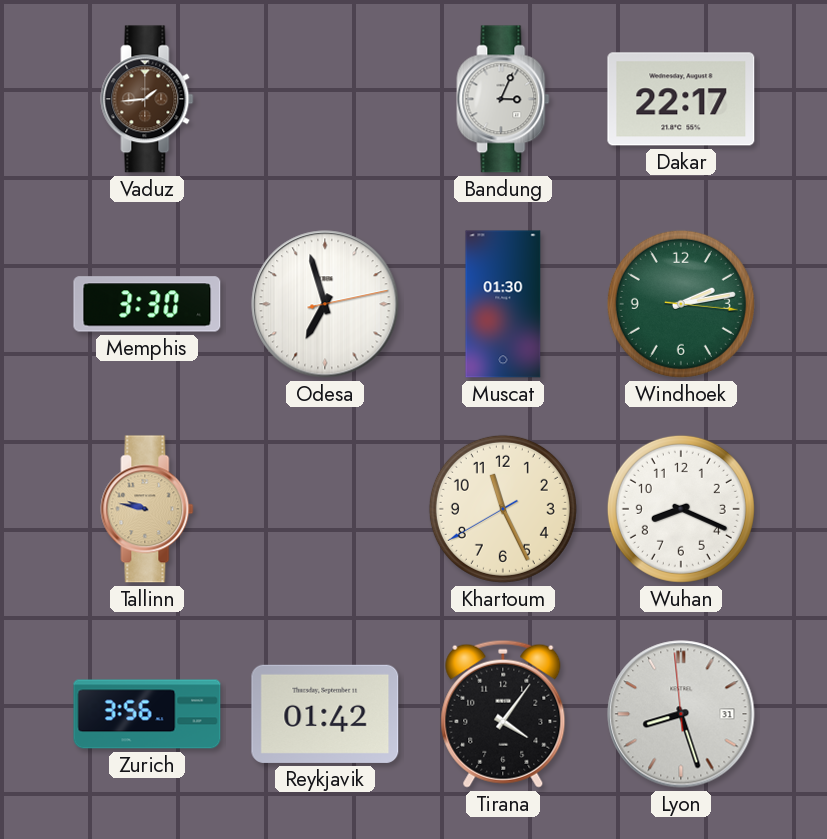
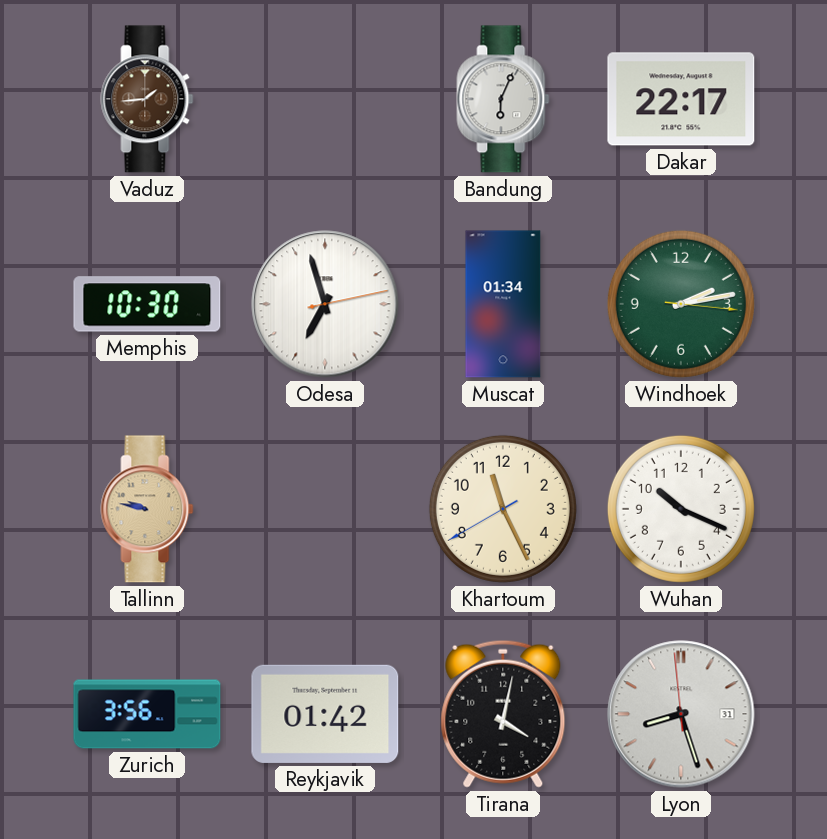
Bandung: 3:04 -> 6:04 (503, 99)
Memphis: 3:30 -> 10:30 (147, 304)
Muscat: 01:30 -> 01:34 (503, 304)
Wuhan: 8:19 -> 10:19 (681, 509)
Tirana: 4:06 -> 4:02 (503, 714)
